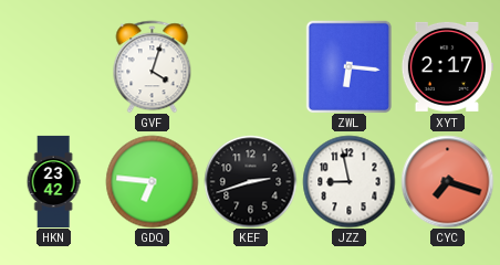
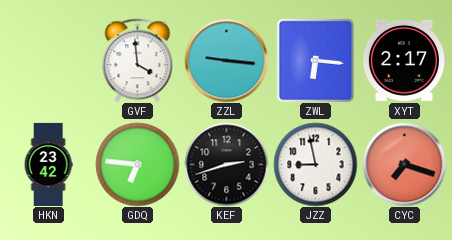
GVF: 4:03 -> 3:59 (138, 60)
ZZL: none -> 9:16 (226, 60)
